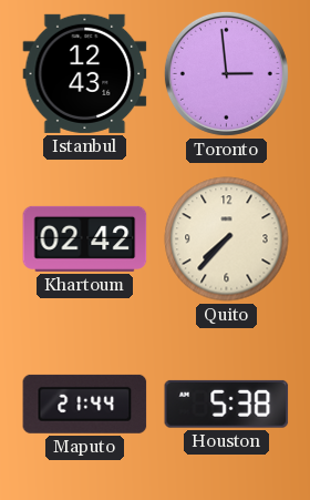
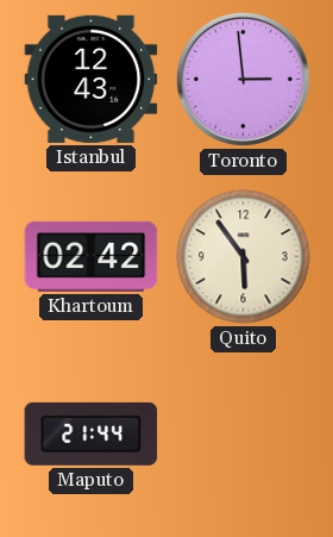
Quito: 7:37 -> 5:54 (244, 257)
Houston: 5:38 -> none (227, 404)
